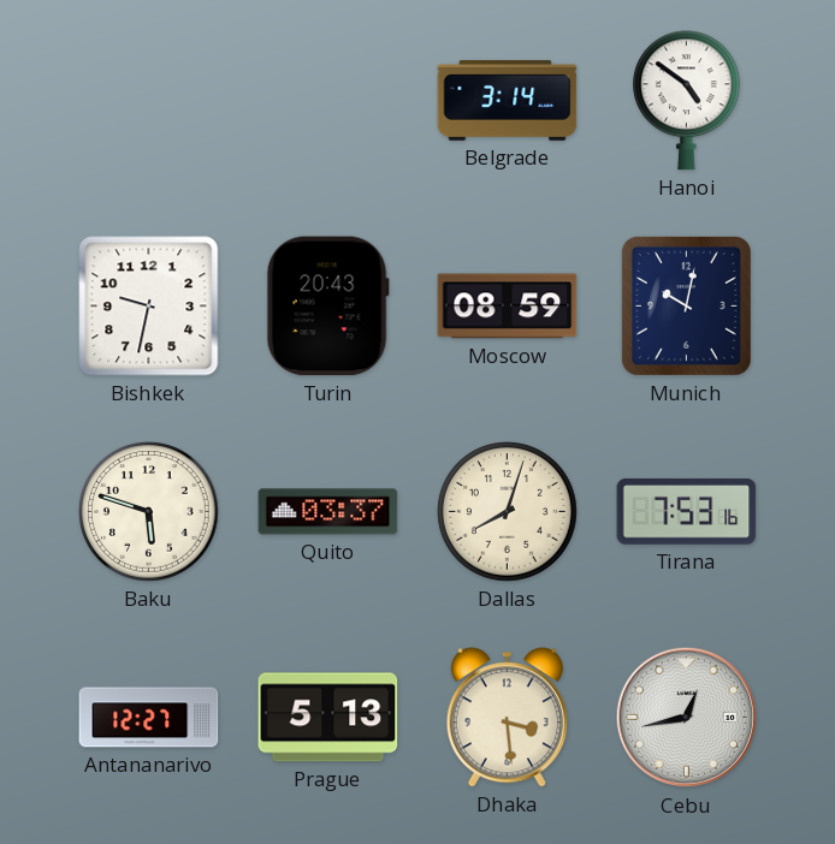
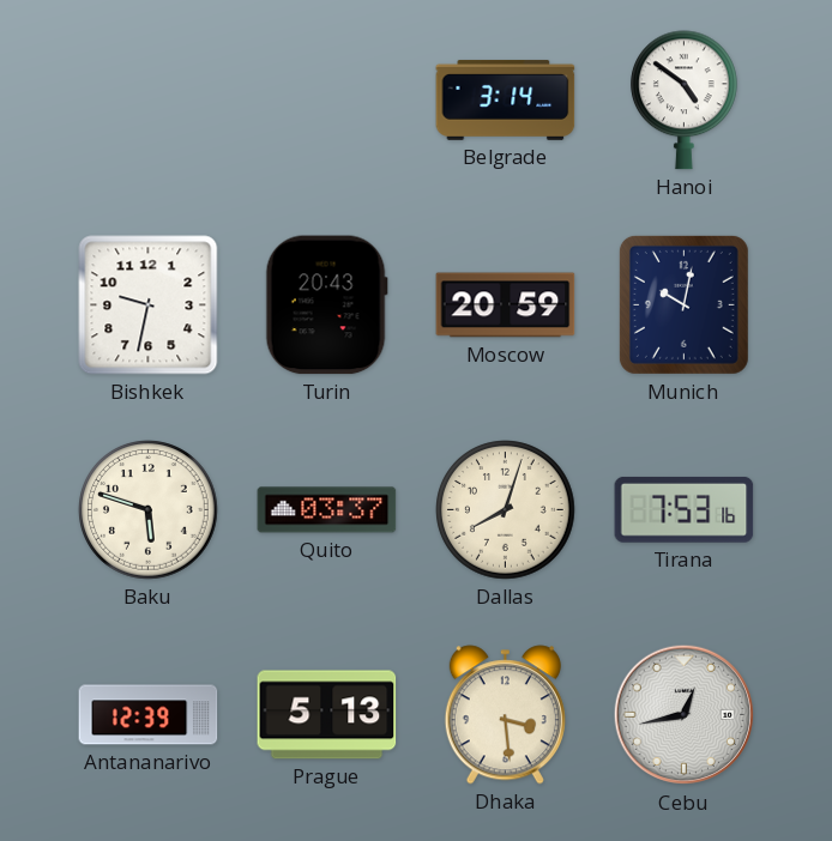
Moscow: 08:59 -> 20:59 (506, 305)
Antananarivo: 12:27 -> 12:39 (149, 715)
